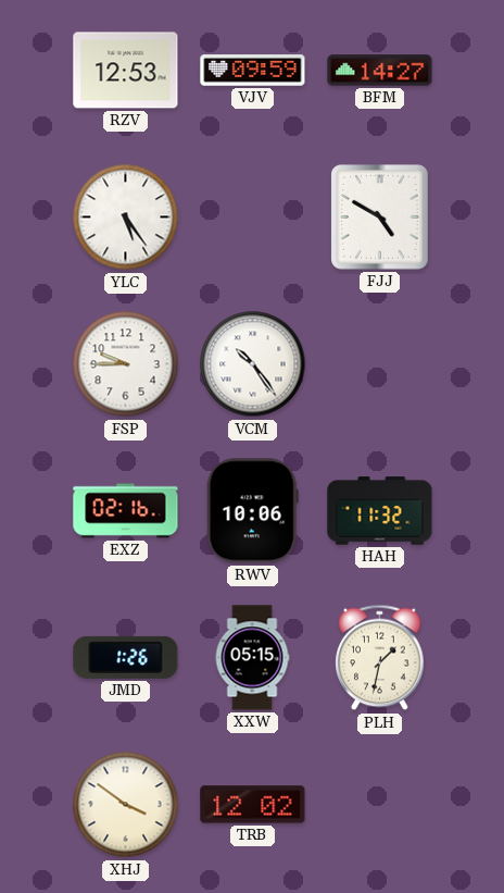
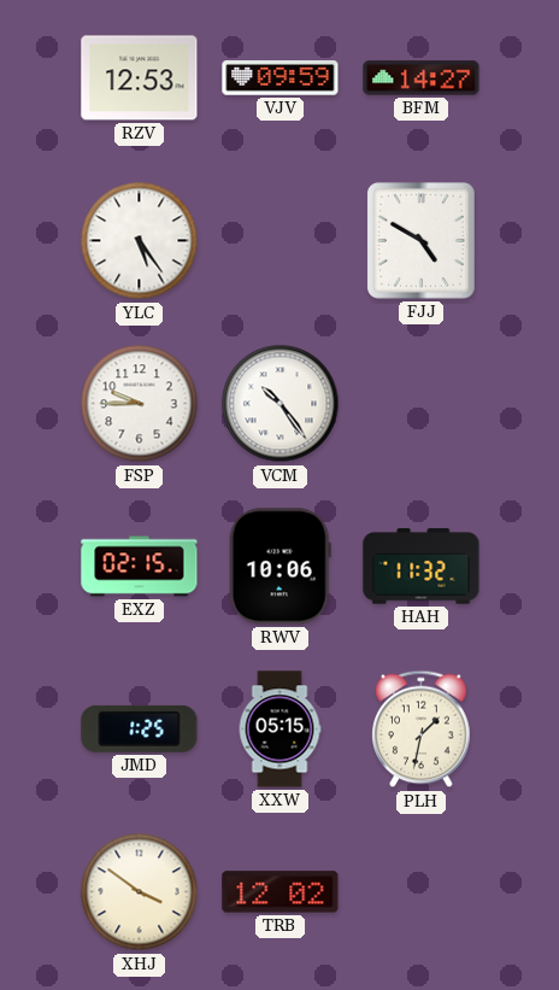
EXZ: 02:16 -> 02:15 (140, 567)
JMD: 1:26 -> 1:25 (140, 728)
